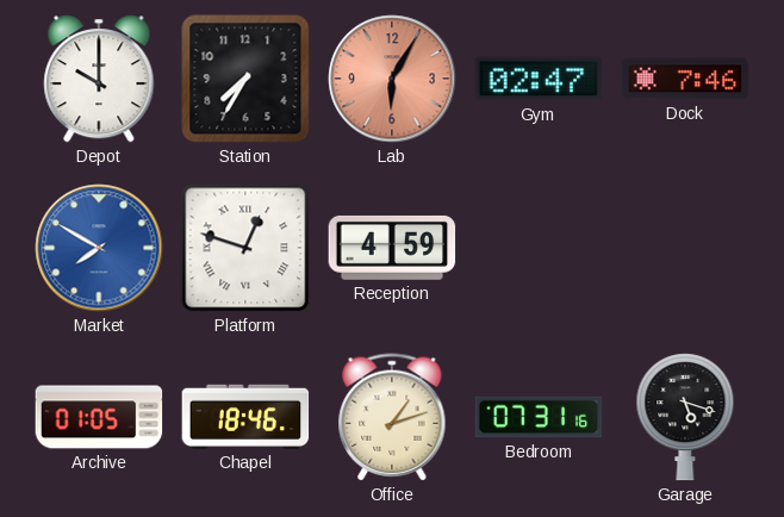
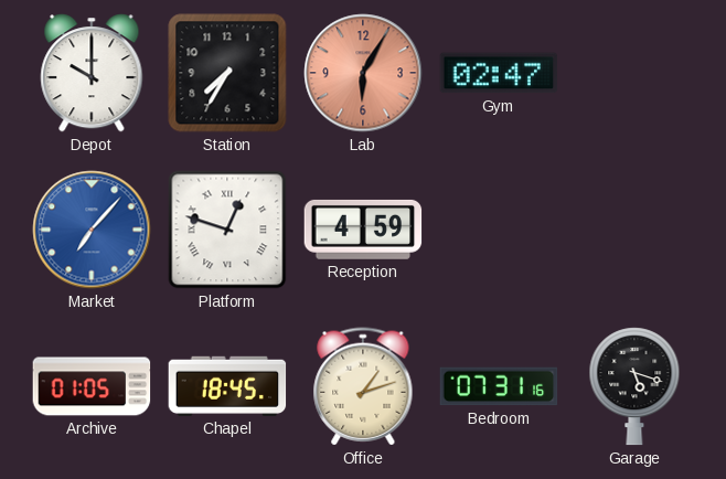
Dock: 7:46 -> none (685, 79)
Market: 7:50 -> 7:07 (92, 230)
Chapel: 18:46 -> 18:45 (227, 386)
